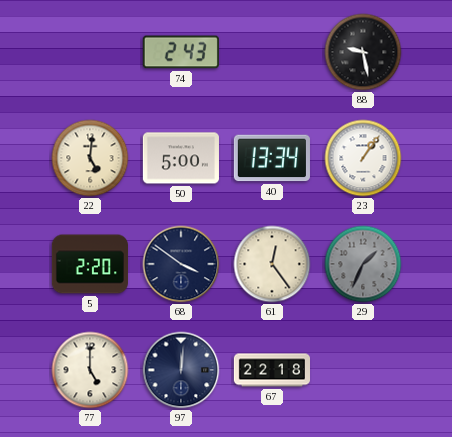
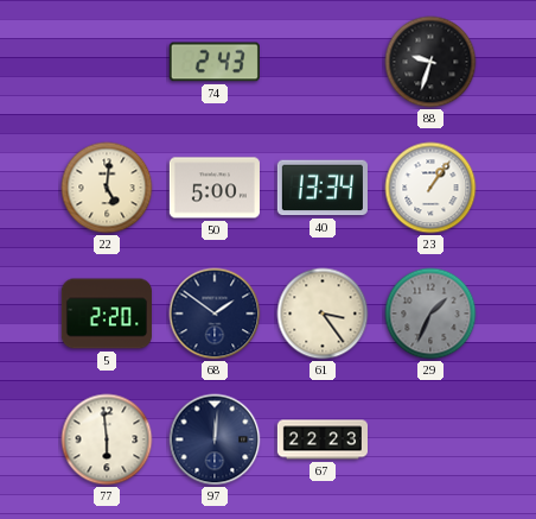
88: 9:28 -> 9:33 (430, 62)
68: 3:51 -> 1:51 (215, 314)
61: 12:24 -> 3:24 (323, 314)
77: 5:00 -> 5:59 (107, 439)
67: 22:18 -> 22:23 (321, 439)
